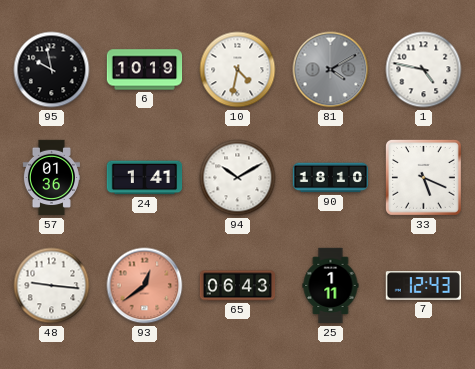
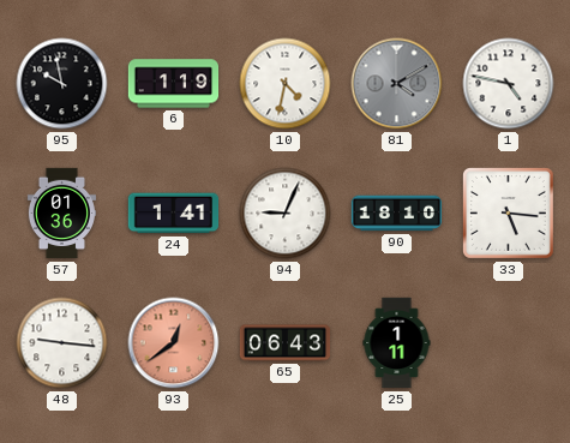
6: 10:19 -> 1:19 (174, 84)
94: 10:10 -> 9:04 (286, 214)
33: 5:19 -> 5:16 (508, 212)
7: 12:43 -> none (423, 286)
